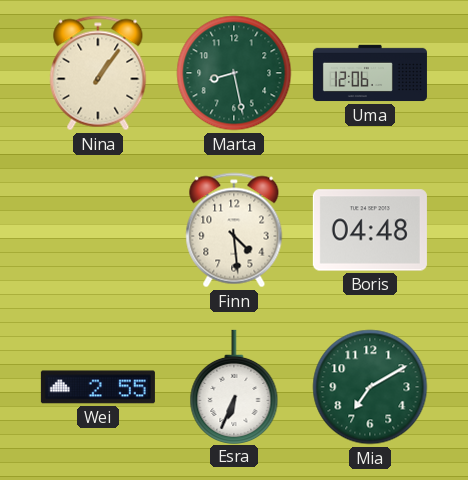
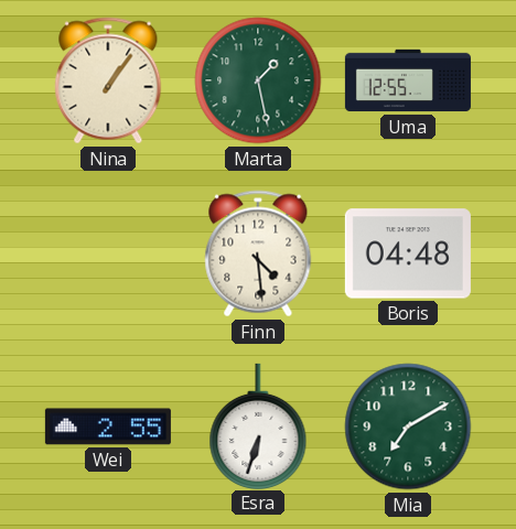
Marta: 8:28 -> 1:28 (258, 80)
Uma: 12:06 -> 12:55 (408, 80)
Esra: 6:34 -> 6:33 (258, 425)
